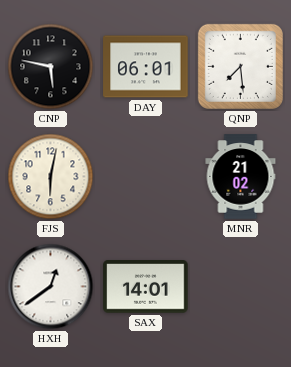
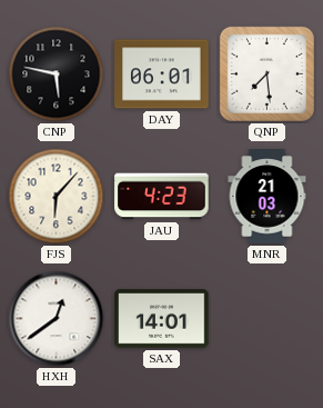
FJS: 6:02 -> 6:07 (57, 197)
JAU: none -> 4:23 (162, 197)
MNR: 21:02 -> 21:03 (268, 197)
